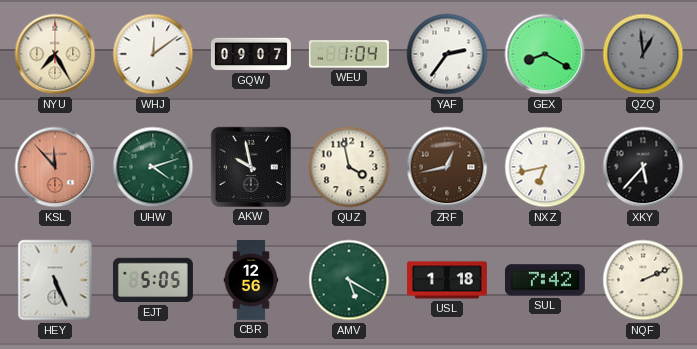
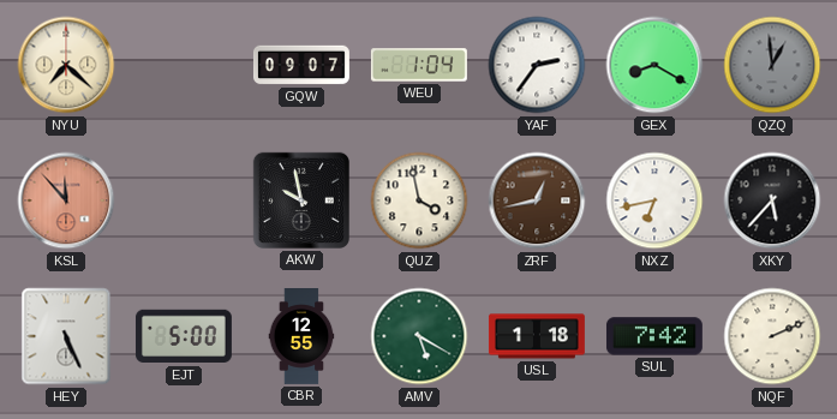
NYU: 7:25 -> 7:22 (66, 65)
WHJ: 12:09 -> none (153, 54)
UHW: 4:12 -> none (153, 167)
EJT: 5:05 -> 5:00 (184, 336)
CBR: 12:56 -> 12:55 (301, 337)
